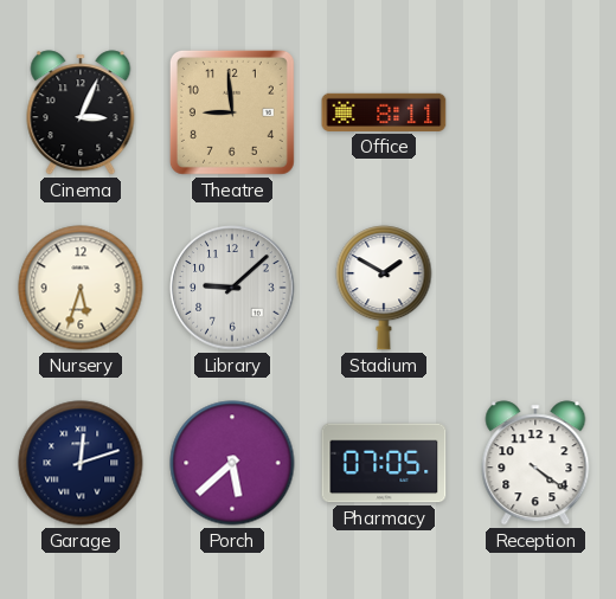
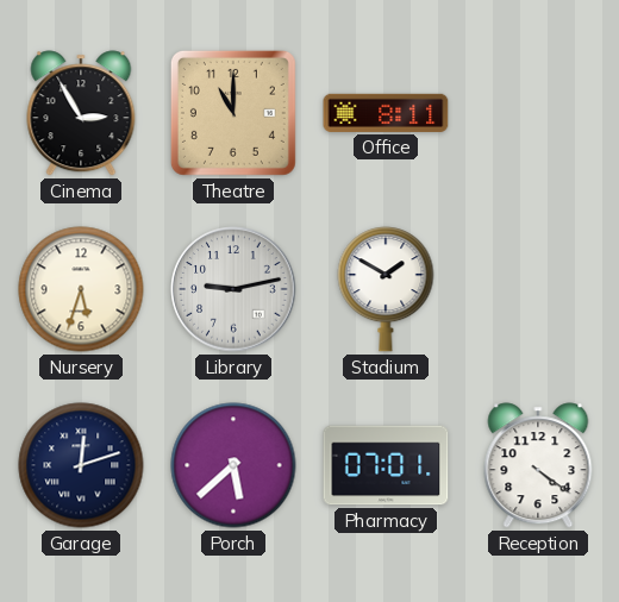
Cinema: 3:04 -> 2:55 (81, 113)
Theatre: 8:59 -> 11:00 (233, 113)
Library: 9:08 -> 9:13 (233, 289)
Pharmacy: 07:05 -> 07:01 (386, 465)
